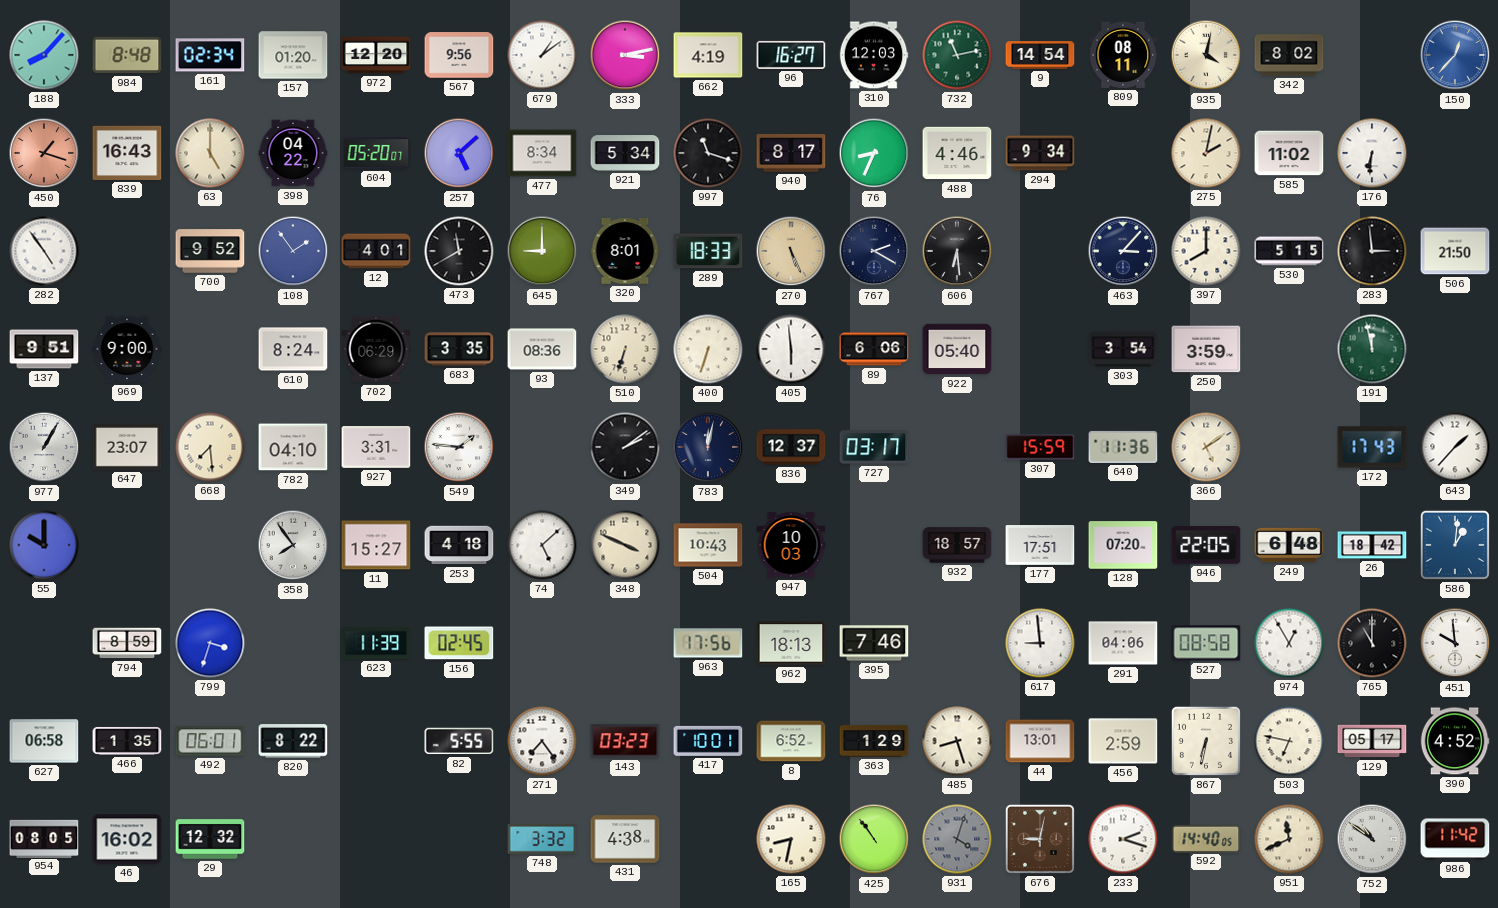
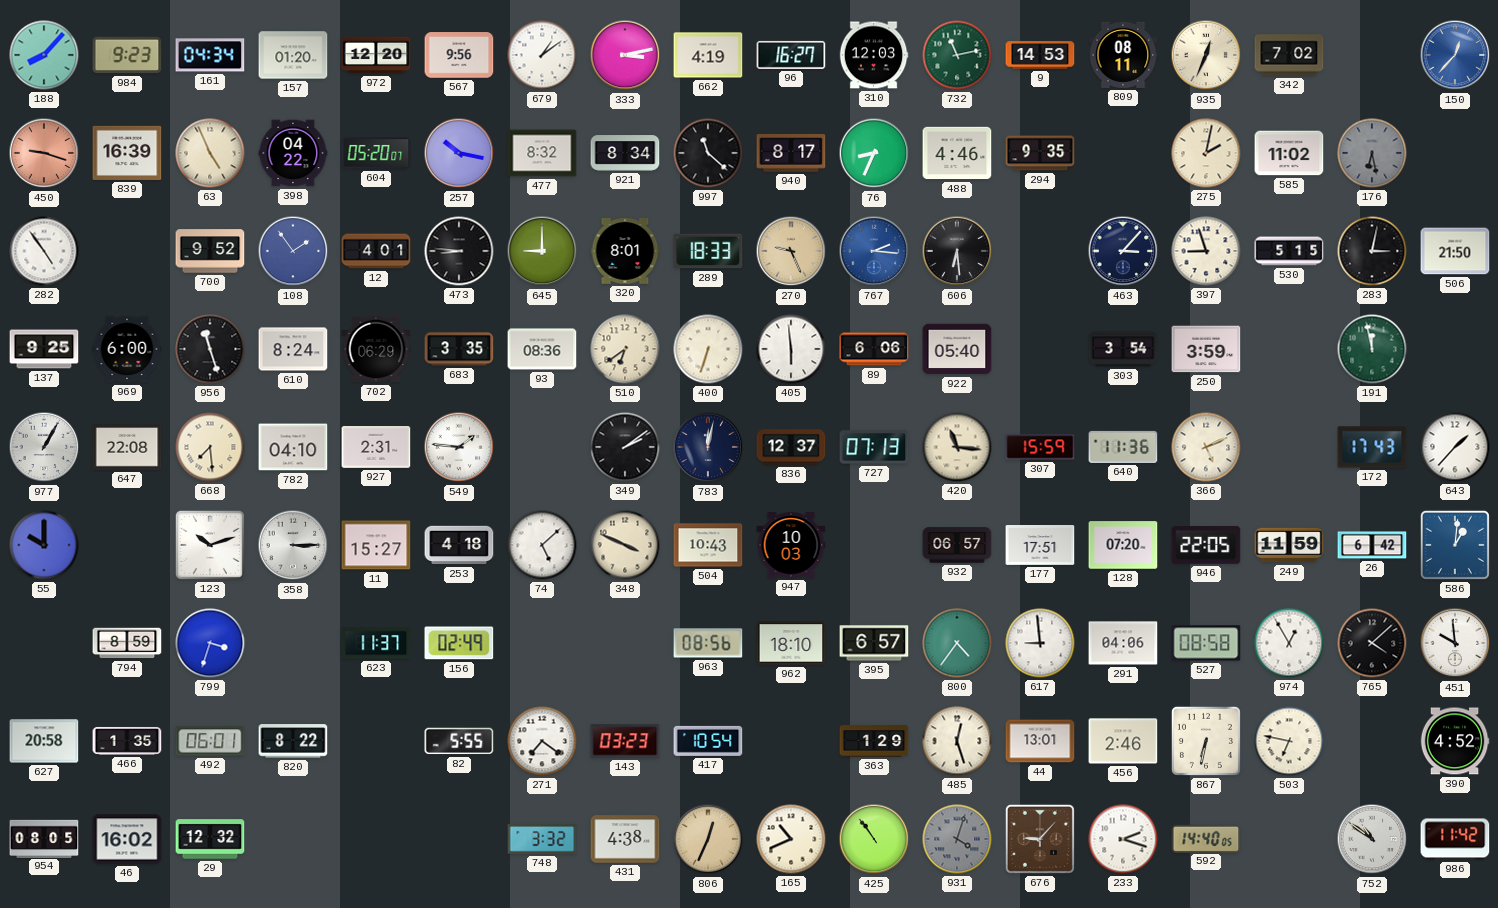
984: 8:48 -> 9:23 (127, 55)
161: 02:34 -> 04:34 (210, 55)
9: 14:54 -> 14:53 (1040, 55)
935: 4:02 -> 12:34 (1206, 55)
342: 8:02 -> 7:02 (1289, 55)
450: 1:18 -> 9:18 (44, 153)
839: 16:43 -> 16:39 (127, 153)
63: 5:00 -> 4:56 (210, 153)
257: 5:08 -> 10:17 (459, 153)
477: 8:34 -> 8:32 (542, 153)
921: 5:34 -> 8:34 (625, 153)
997: 11:18 -> 11:22 (708, 153)
294: 9:34 -> 9:35 (1040, 153)
176: 6:31 -> 6:28 (1372, 153)
176 dial: white -> grey (1372, 153)
473: 11:40 -> 8:46 (459, 251)
270: 5:26 -> 9:26 (791, 251)
767: 2:20 -> 2:16 (874, 251)
767 dial: navy -> blue (874, 251)
397: 8:00 -> 8:57 (1206, 251)
283: 2:59 -> 3:02 (1372, 251)
137: 9:51 -> 9:25 (44, 349)
969: 9:00 -> 6:00 (127, 349)
956: none -> 11:27 (210, 349)
510: 6:33 -> 6:39 (625, 349)
647: 23:07 -> 22:08 (127, 447)
927: 3:31 -> 2:31 (376, 448)
727: 03:17 -> 07:13 (874, 447)
420: none -> 11:16 (957, 447)
366: 5:09 -> 5:11 (1206, 447)
123: none -> 10:12 (210, 545)
358: 7:54 -> 3:15 (293, 545)
932: 18:57 -> 06:57 (957, 545)
249: 6:48 -> 11:59 (1289, 545)
26: 18:42 -> 6:42 (1372, 545)
623: 11:39 -> 11:37 (376, 643)
156: 02:45 -> 02:49 (459, 643)
963: 17:56 -> 08:56 (708, 643)
962: 18:13 -> 18:10 (791, 643)
395: 7:46 -> 6:57 (874, 643)
800: none -> 4:36 (957, 643)
765: 11:00 -> 4:08 (1372, 643)
627: 06:58 -> 20:58 (44, 741)
271: 7:24 -> 7:21 (542, 741)
417: 10:01 -> 10:54 (708, 741)
8: 6:52 -> none (791, 741)
485: 8:27 -> 12:27 (957, 741)
456: 2:59 -> 2:46 (1123, 741)
129: 05:17 -> none (1372, 741)
806: none -> 12:34 (708, 839)
165: 8:32 -> 10:41 (791, 839)
676: 9:02 -> 9:07 (1040, 839)
951: 11:41 -> none (1289, 839)
